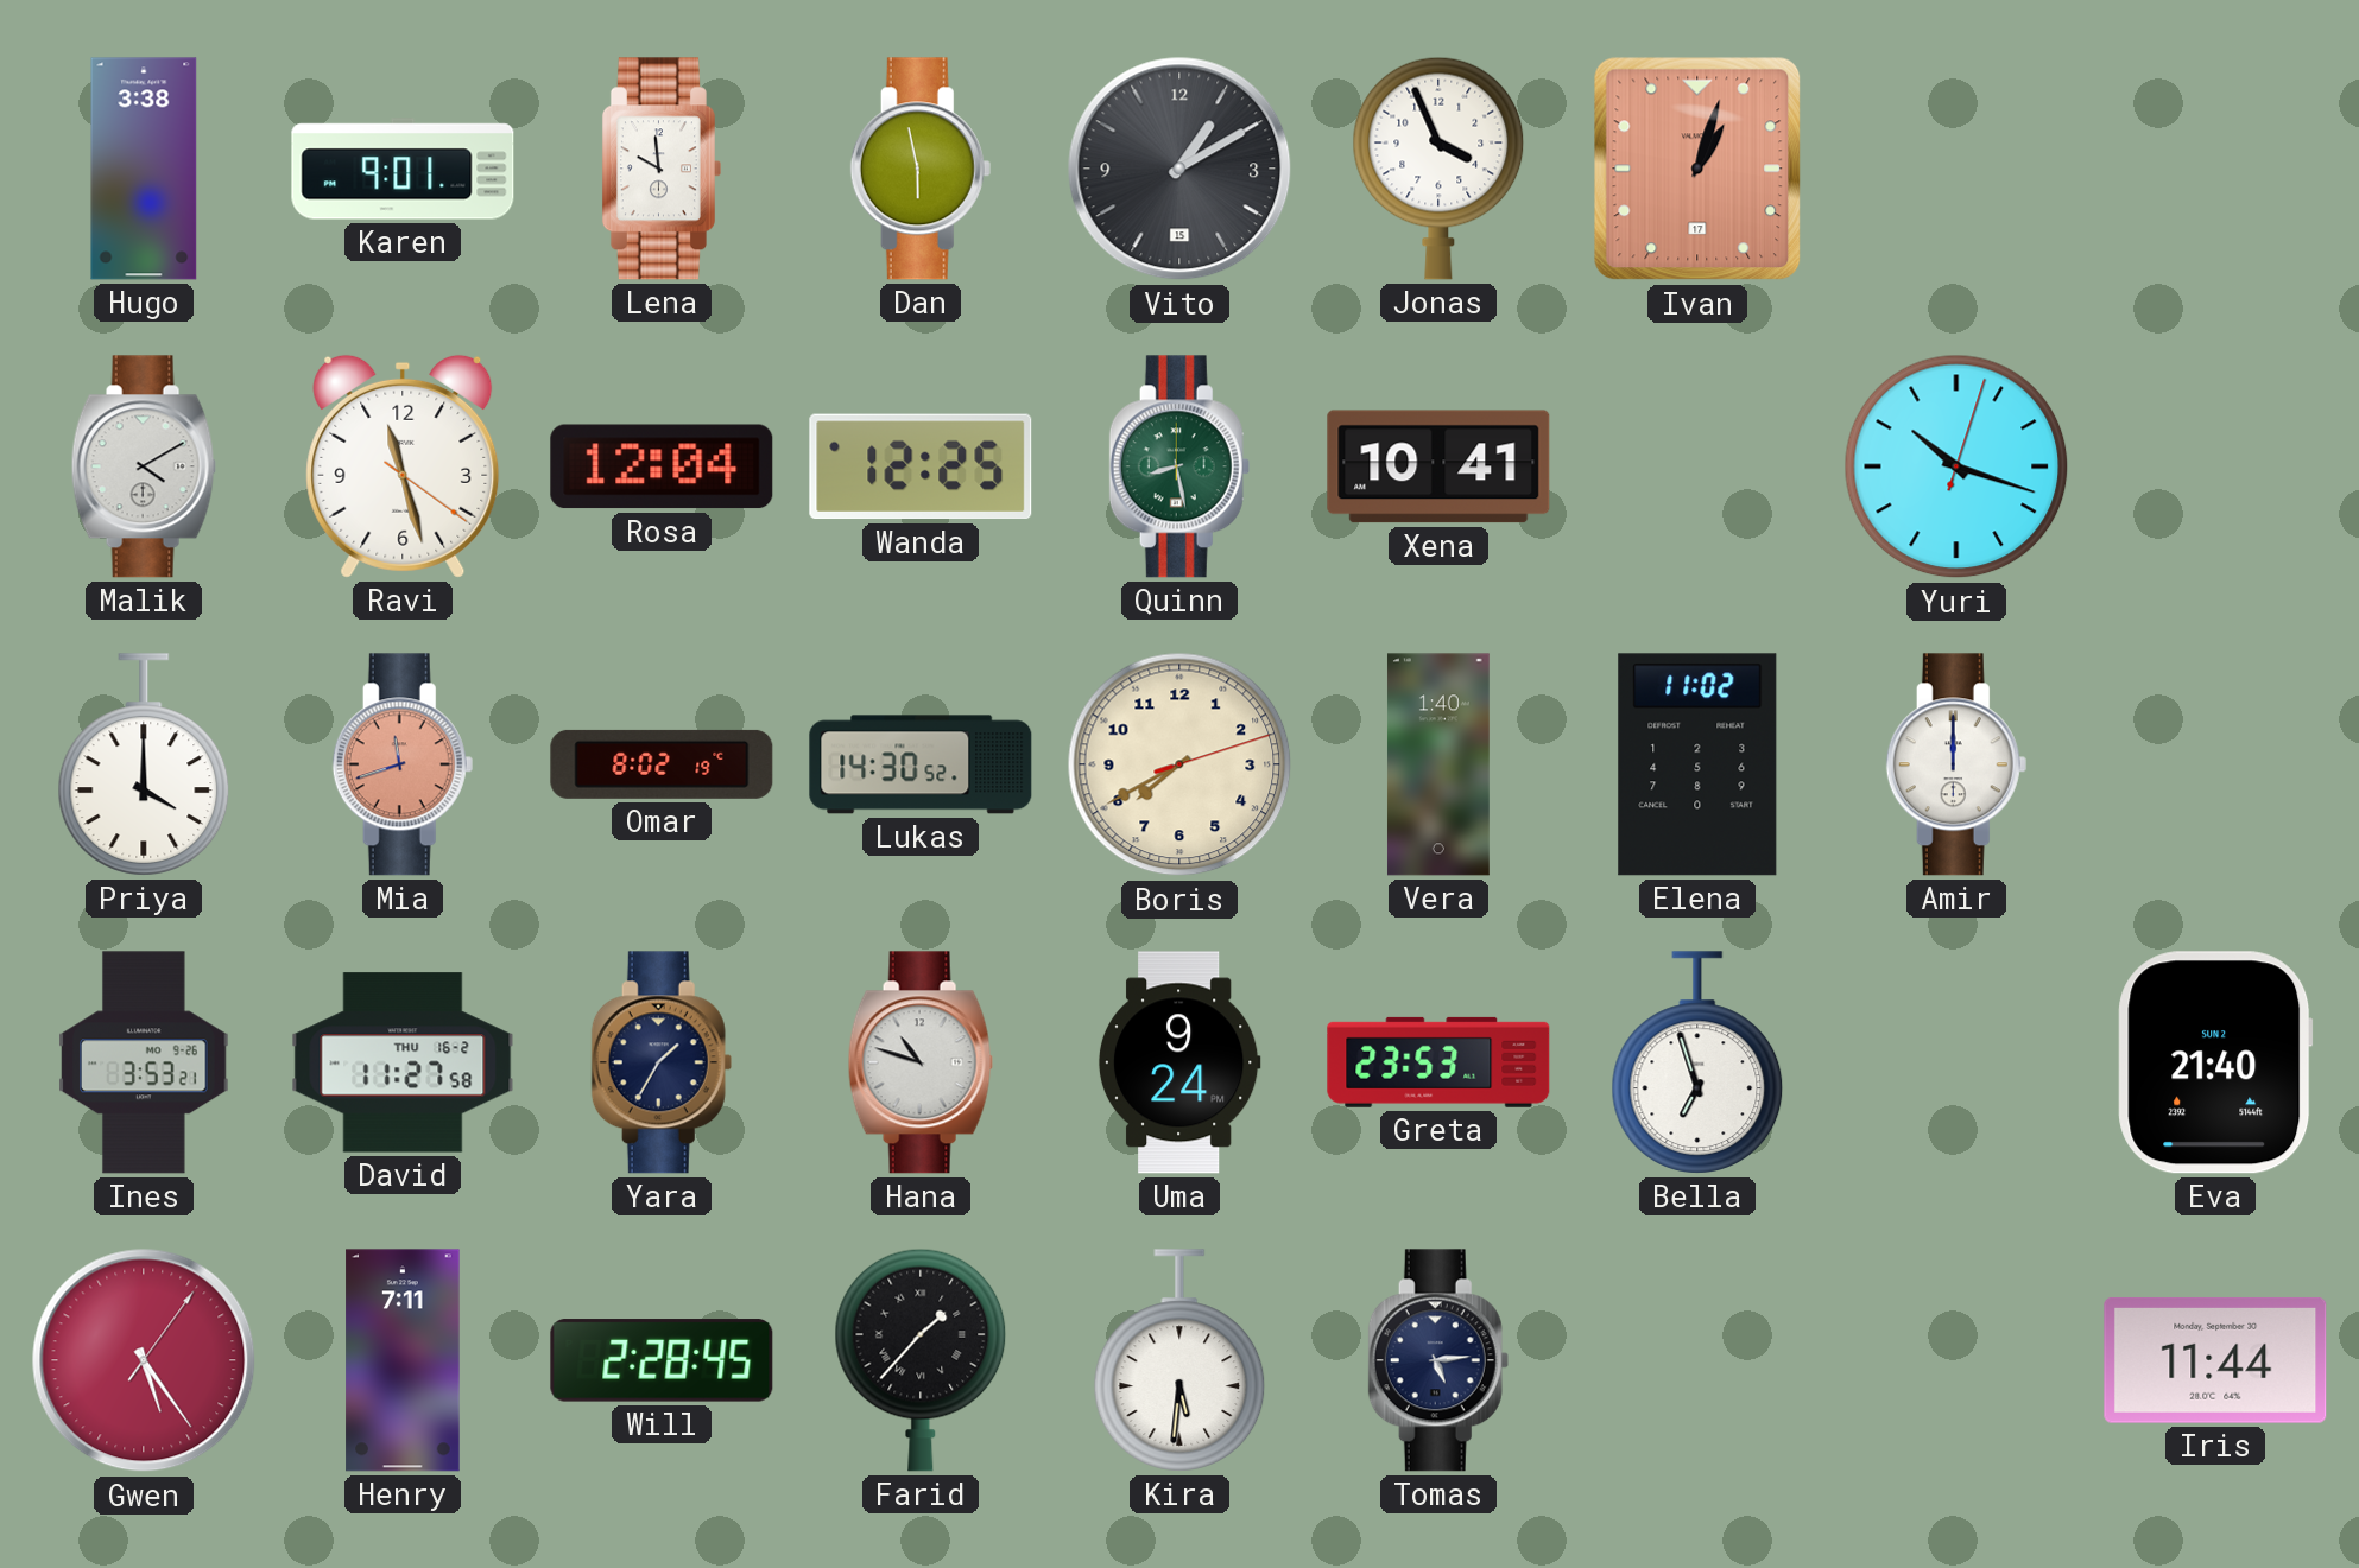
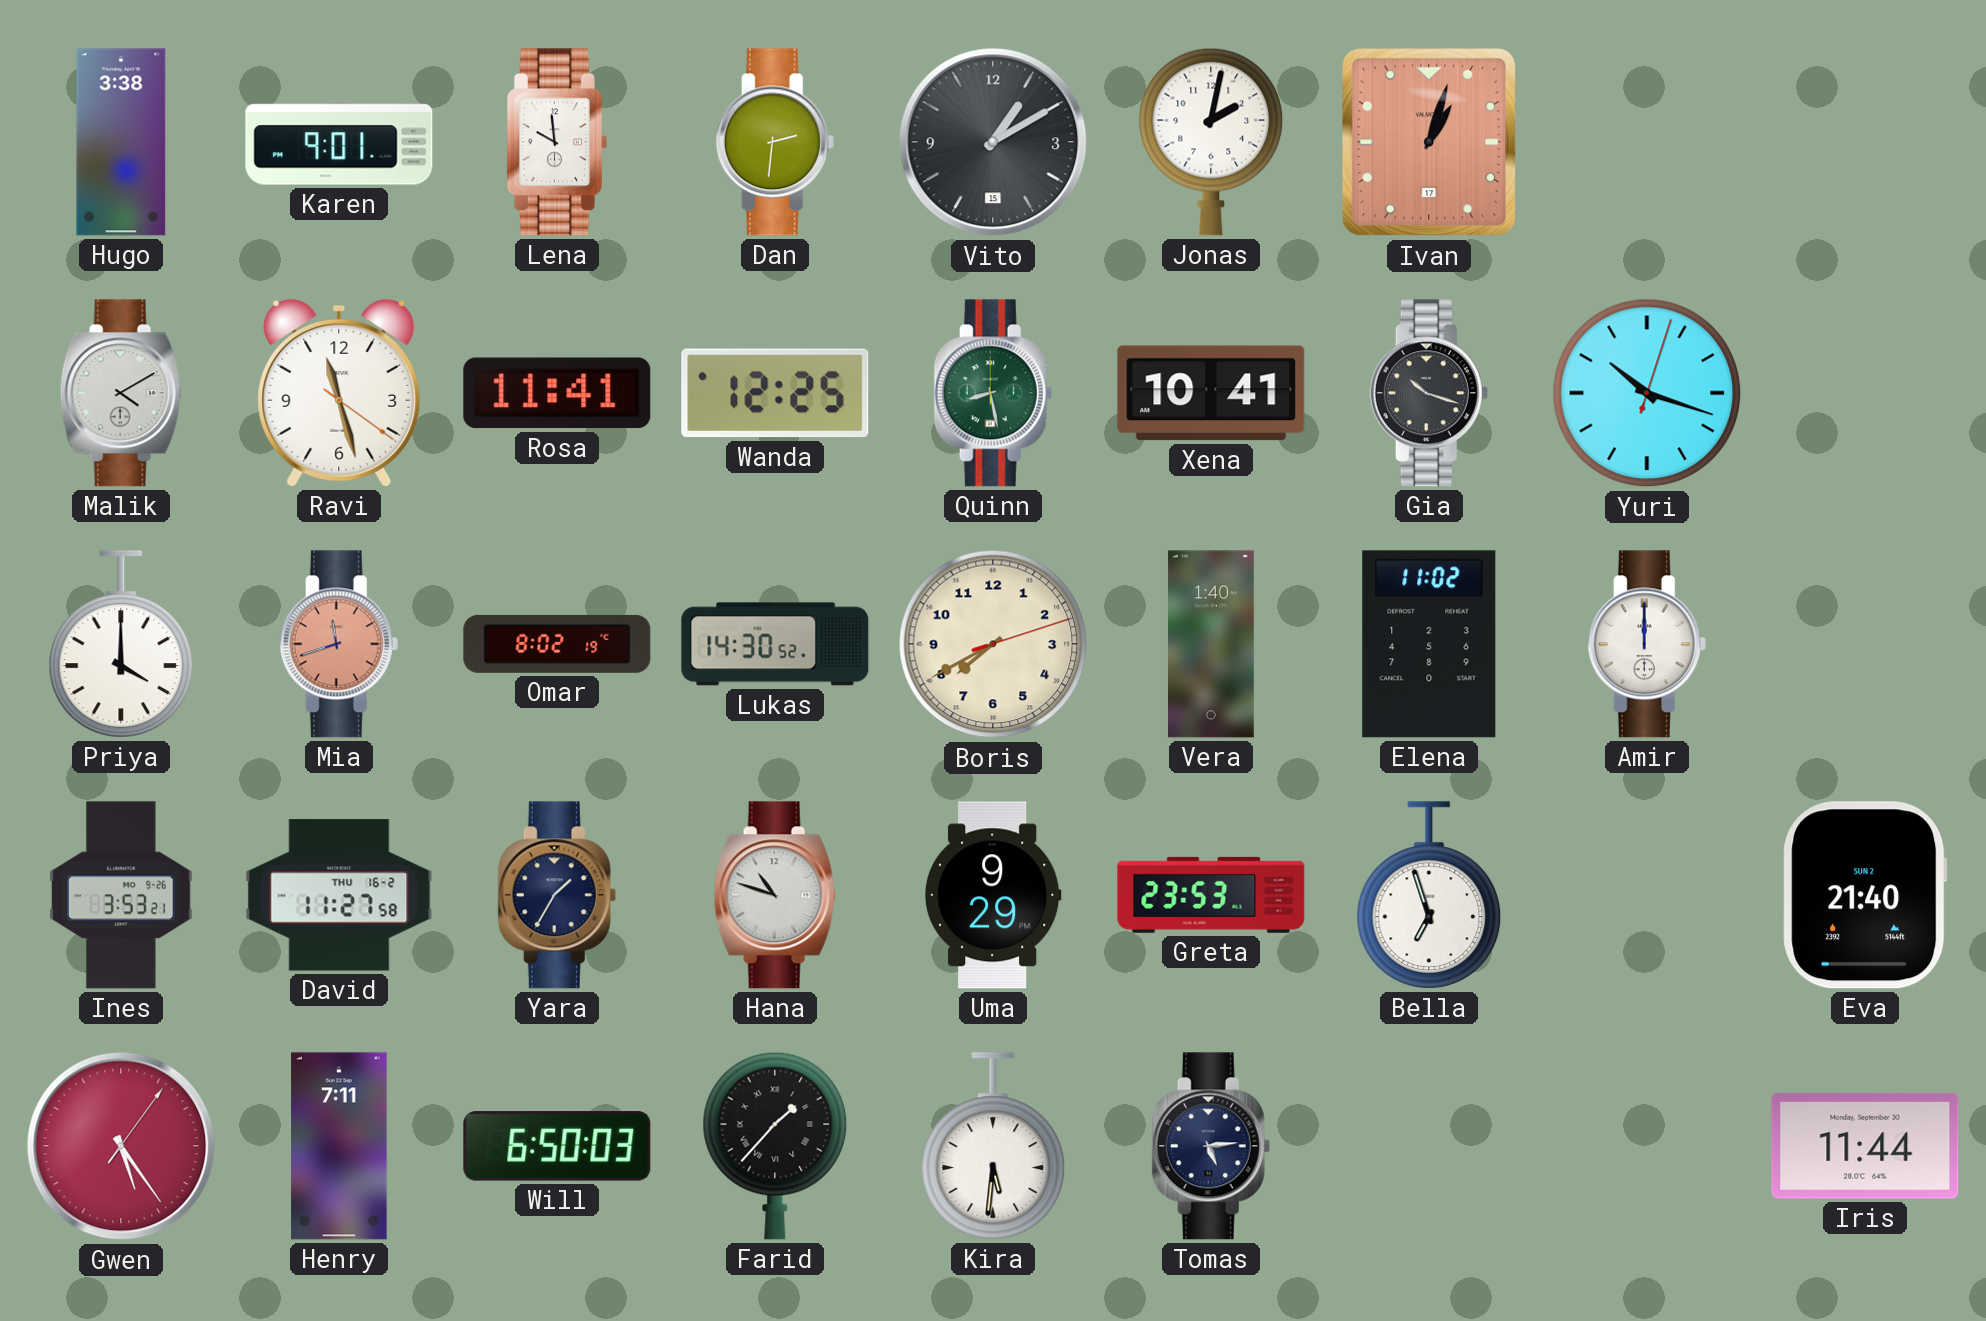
Dan: 5:58 -> 2:31 (775, 142)
Jonas: 3:56 -> 2:02 (1211, 142)
Rosa: 12:04 -> 11:41 (557, 393)
Gia: none -> 10:18 (1429, 393)
Uma: 9:24 -> 9:29 (993, 895)
Will: 2:28 -> 6:50 (557, 1146)
